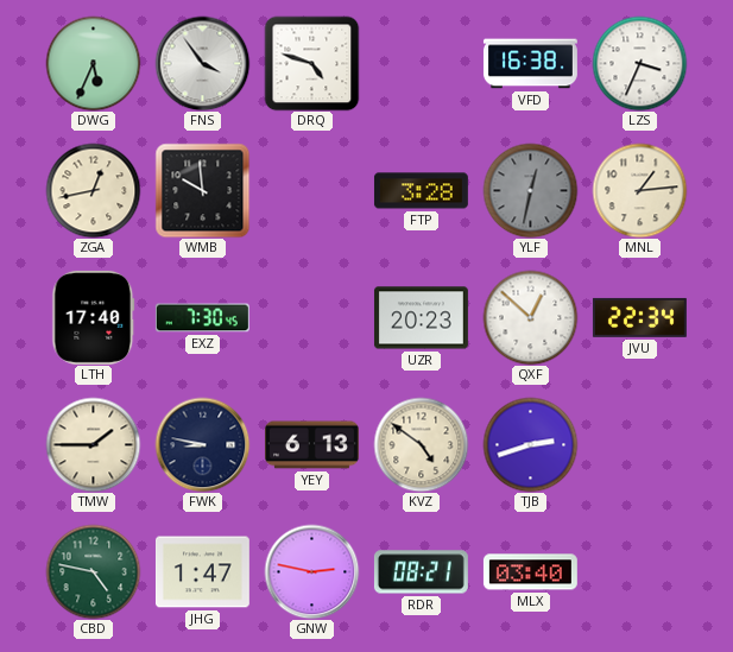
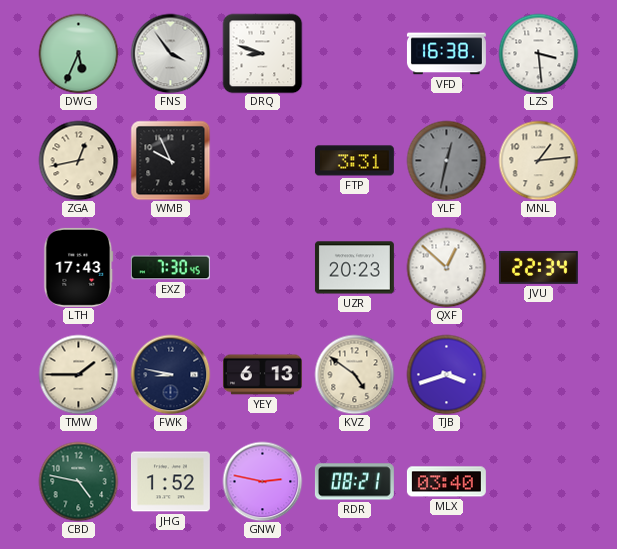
DRQ: 4:48 -> 8:48 (262, 53)
LZS: 3:34 -> 3:29 (538, 53)
WMB: 9:59 -> 9:56 (170, 160)
FTP: 3:28 -> 3:31 (354, 161)
LTH: 17:40 -> 17:43 (79, 267)
TJB: 2:42 -> 3:42 (446, 374)
JHG: 1:47 -> 1:52 (170, 482)
